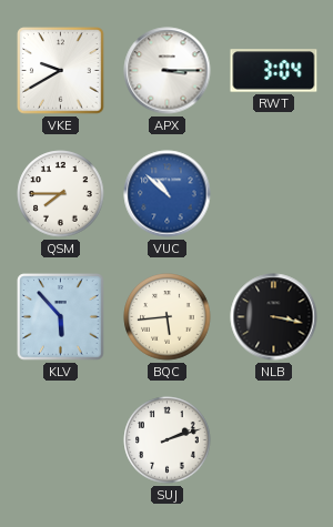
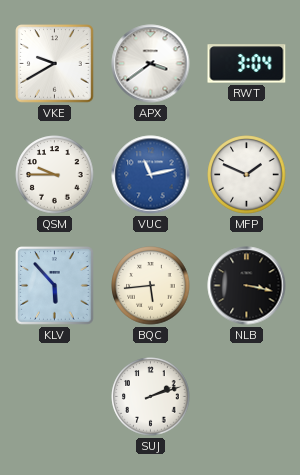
APX: 3:15 -> 3:39 (151, 64)
QSM: 7:45 -> 9:45 (55, 175)
VUC: 10:52 -> 11:13 (151, 175)
MFP: none -> 1:49 (247, 175)
